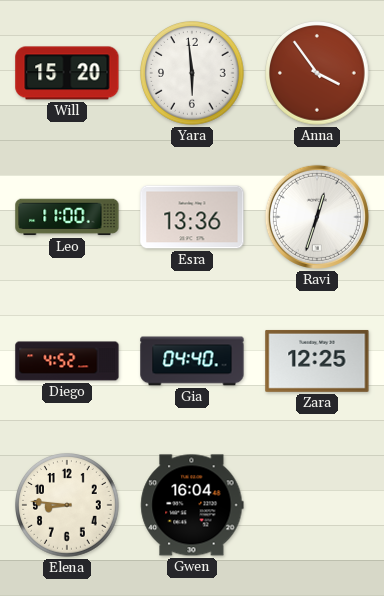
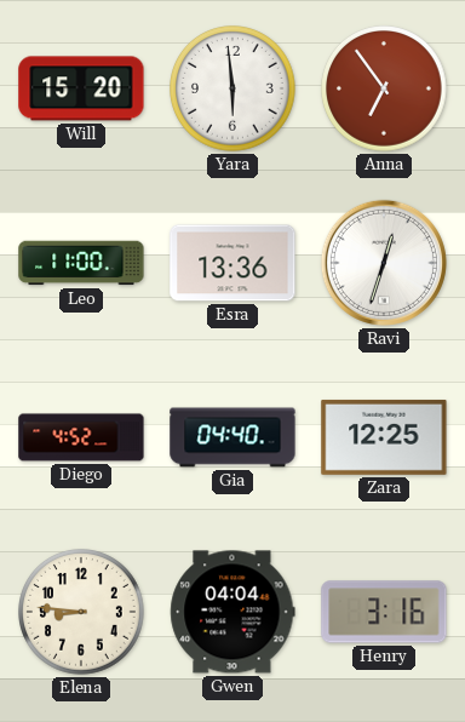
Anna: 3:54 -> 6:54 (385, 90)
Gwen: 16:04 -> 04:04 (232, 612)
Henry: none -> 3:16 (384, 612)
